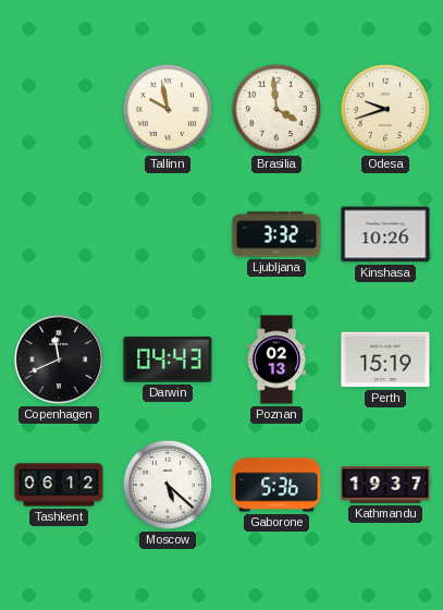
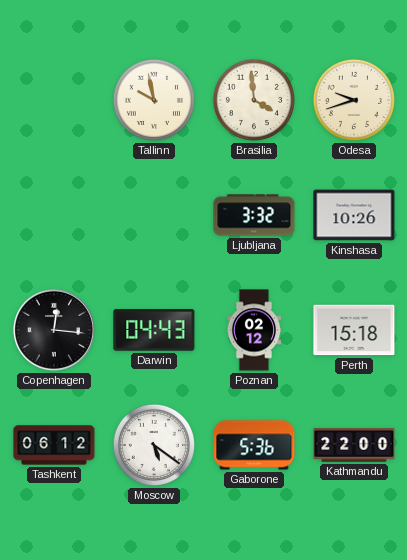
Copenhagen: 11:41 -> 12:16 (54, 330)
Poznan: 02:13 -> 02:12 (254, 330)
Perth: 15:19 -> 15:18 (354, 330)
Moscow: 5:22 -> 5:21 (154, 445)
Kathmandu: 19:37 -> 22:00 (354, 445)
